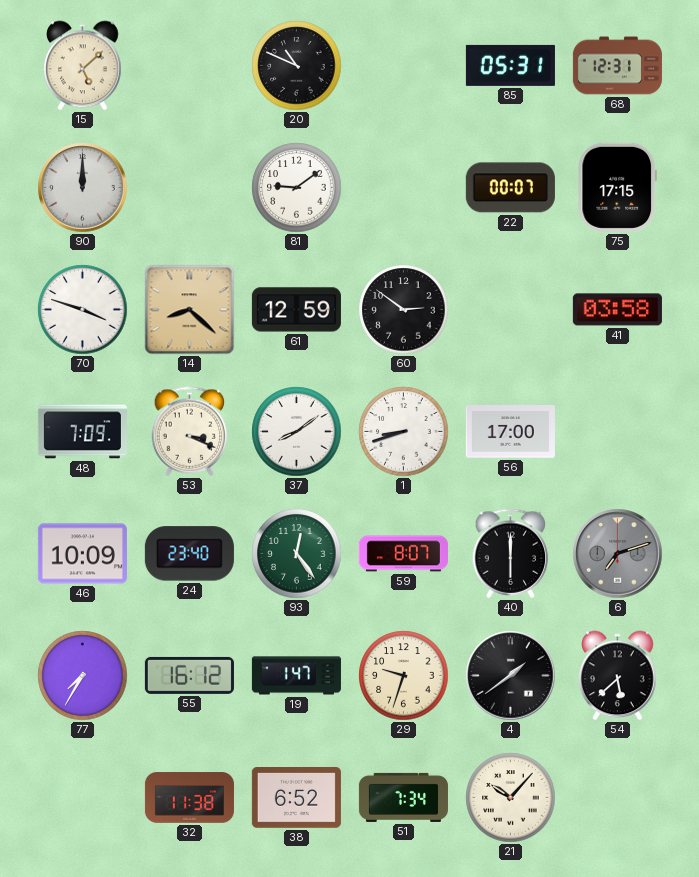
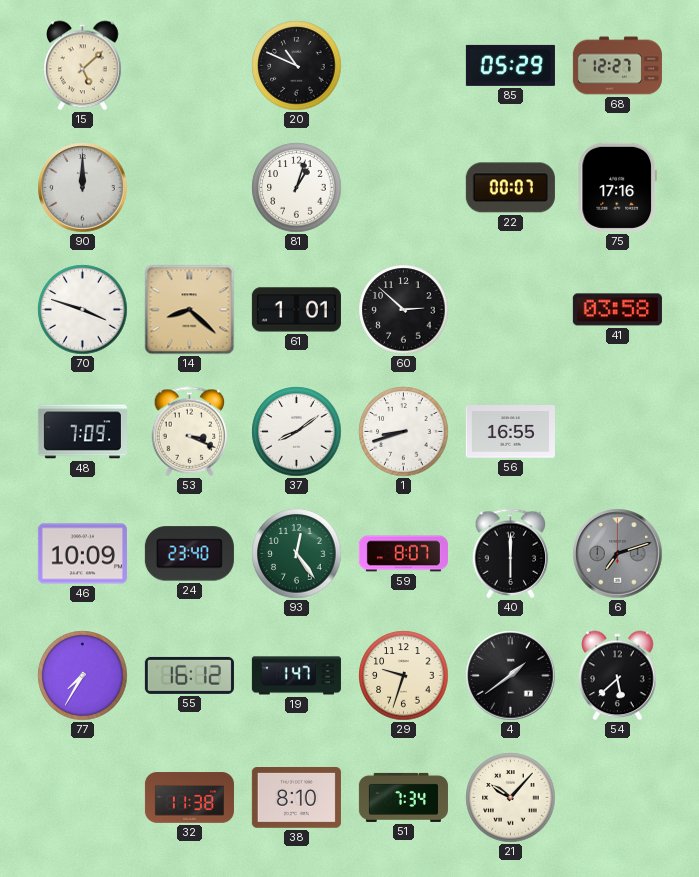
85: 05:31 -> 05:29 (510, 65)
68: 12:31 -> 12:27 (617, 66)
81: 9:09 -> 1:03 (297, 188)
75: 17:15 -> 17:16 (617, 187)
61: 12:59 -> 1:01 (296, 310)
60: 2:51 -> 2:52 (404, 310)
56: 17:00 -> 16:55 (510, 432)
38: 6:52 -> 8:10 (296, 798)
